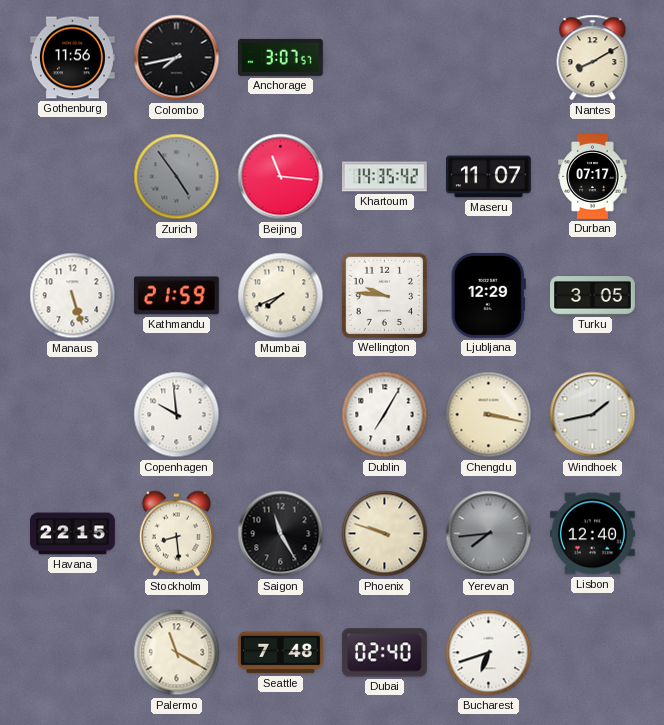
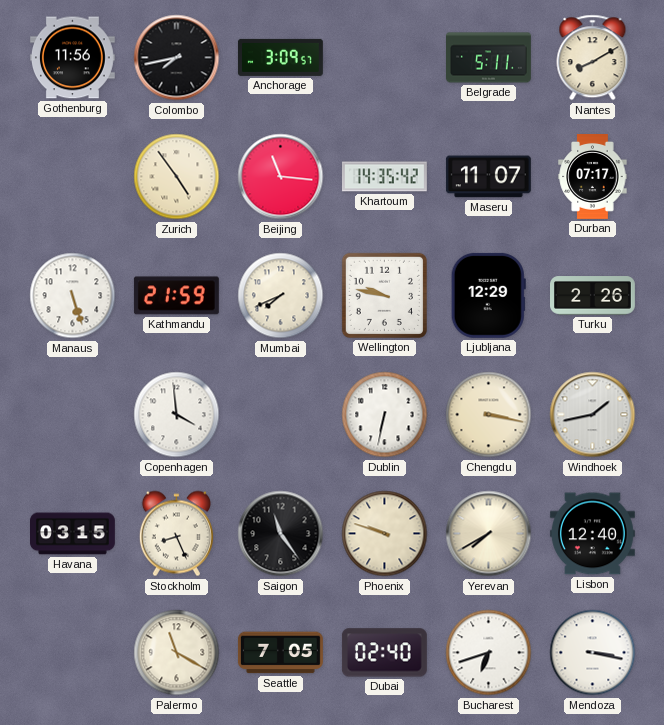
Anchorage: 3:07 -> 3:09 (280, 57)
Belgrade: none -> 5:11 (489, 58)
Zurich dial: grey -> cream (177, 177)
Wellington: 9:46 -> 9:47 (384, 295)
Turku: 3:05 -> 2:26 (593, 296)
Copenhagen: 9:59 -> 3:59 (177, 415)
Dublin: 7:05 -> 6:32 (385, 415)
Havana: 22:15 -> 03:15 (73, 534)
Stockholm: 8:29 -> 8:26 (176, 534)
Saigon: 11:25 -> 11:24 (281, 534)
Yerevan: 7:44 -> 7:40 (489, 534)
Yerevan dial: grey -> cream (489, 534)
Seattle: 7:48 -> 7:05 (280, 653)
Mendoza: none -> 3:17 (593, 653)
